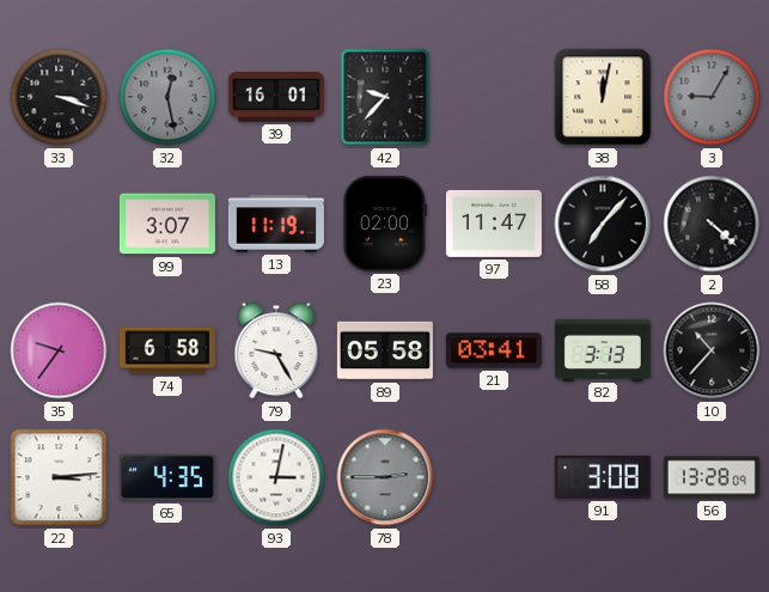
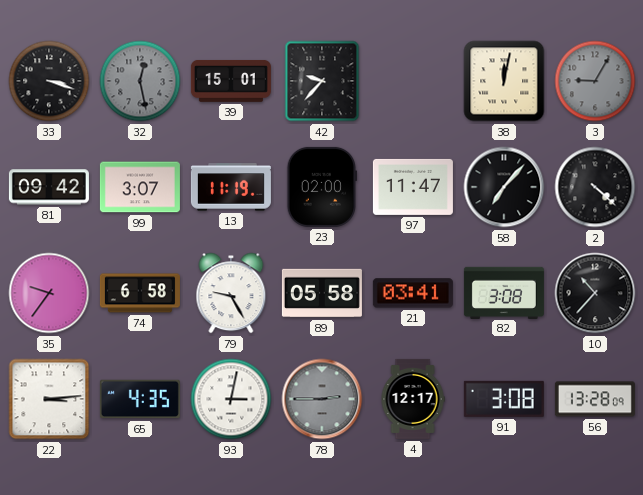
39: 16:01 -> 15:01 (231, 81)
81: none -> 09:42 (49, 187)
82: 3:13 -> 3:08 (504, 292)
4: none -> 12:17 (413, 399)
